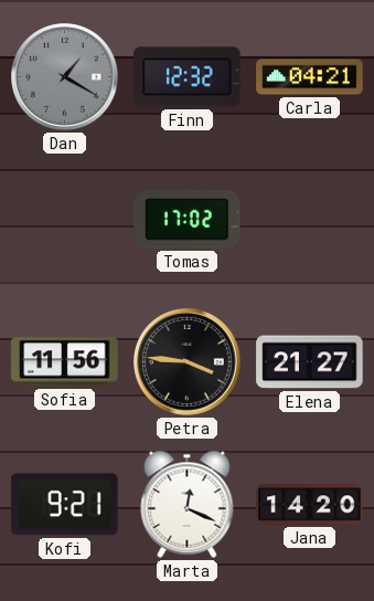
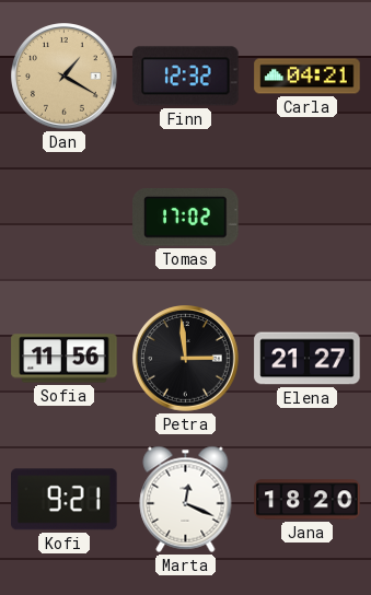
Dan dial: grey -> champagne (65, 77)
Petra: 3:46 -> 2:59 (186, 359)
Jana: 14:20 -> 18:20 (308, 500)
